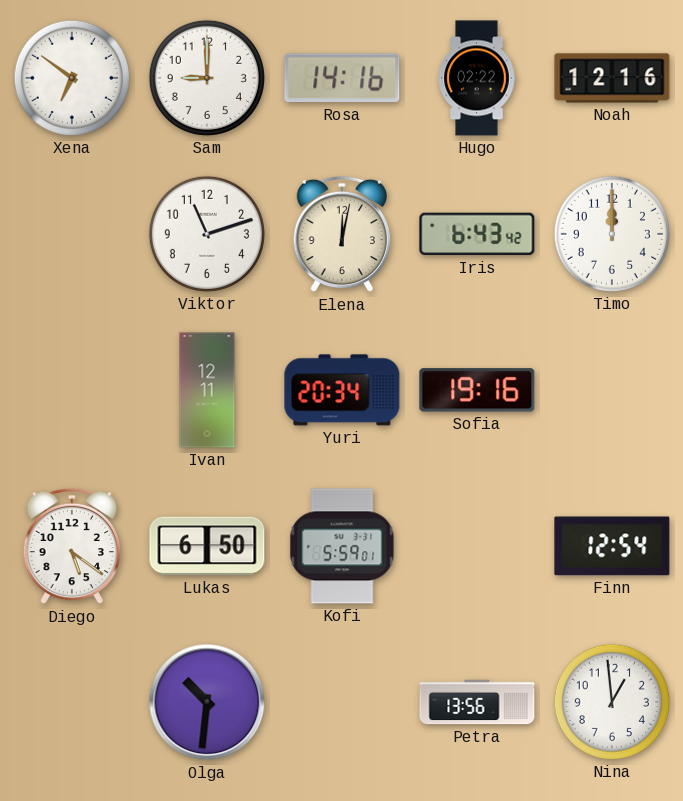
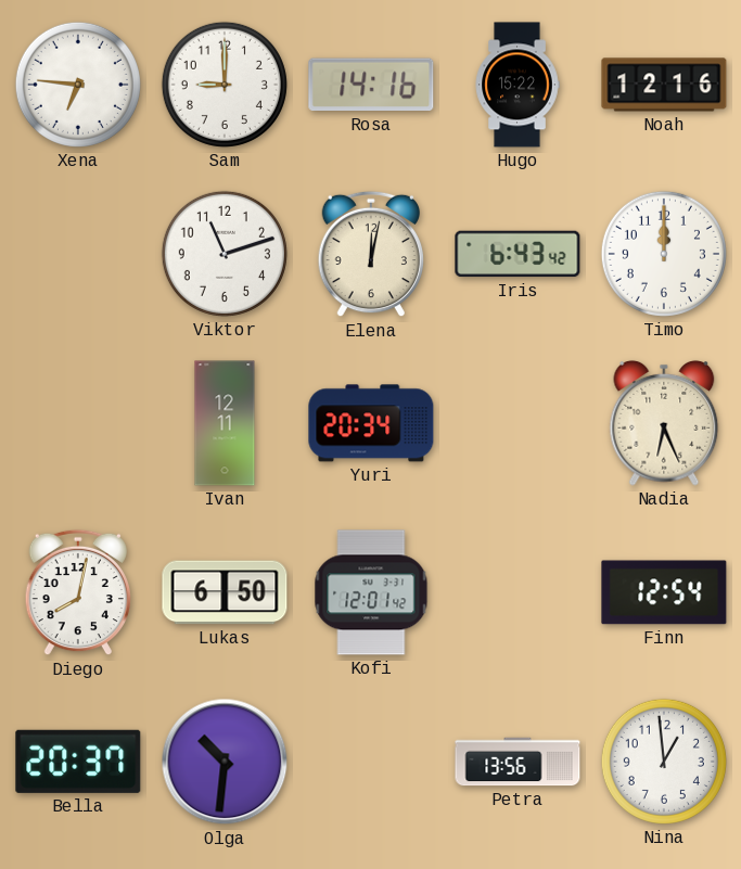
Xena: 6:51 -> 6:46 (78, 85)
Hugo: 02:22 -> 15:22 (518, 85)
Sofia: 19:16 -> none (477, 390)
Nadia: none -> 6:26 (664, 423)
Diego: 5:21 -> 8:02 (77, 592)
Kofi: 5:59 -> 12:01 (371, 592)
Bella: none -> 20:37 (78, 762)
